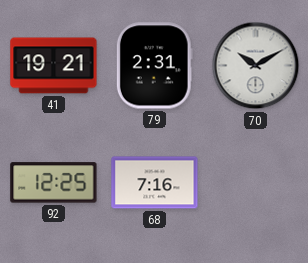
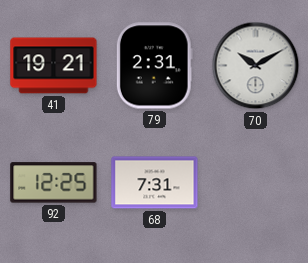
68: 7:16 -> 7:31 (155, 183)
